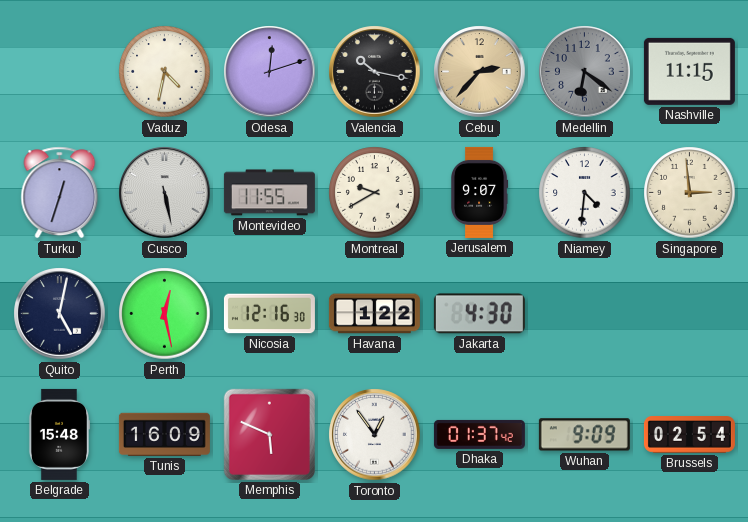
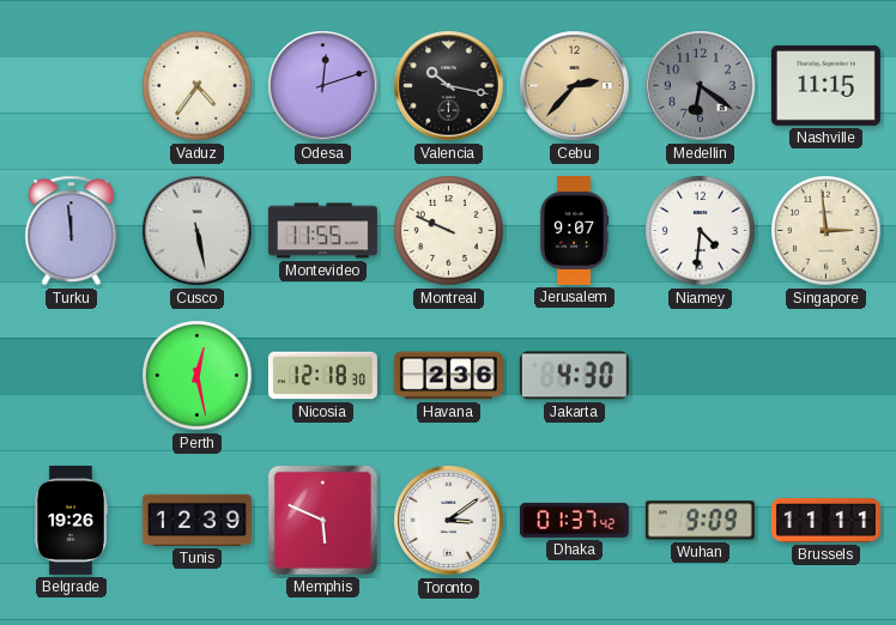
Vaduz: 4:32 -> 4:36 (198, 86)
Turku: 12:33 -> 11:59 (72, 231)
Montreal: 9:40 -> 9:49 (449, 231)
Quito: 5:02 -> none (60, 314)
Nicosia: 12:16 -> 12:18 (322, 376)
Havana: 1:22 -> 2:36 (448, 376)
Belgrade: 15:48 -> 19:26 (69, 520)
Tunis: 16:09 -> 12:39 (196, 520)
Toronto: 12:54 -> 3:09 (449, 521)
Brussels: 02:54 -> 11:11 (825, 521)
